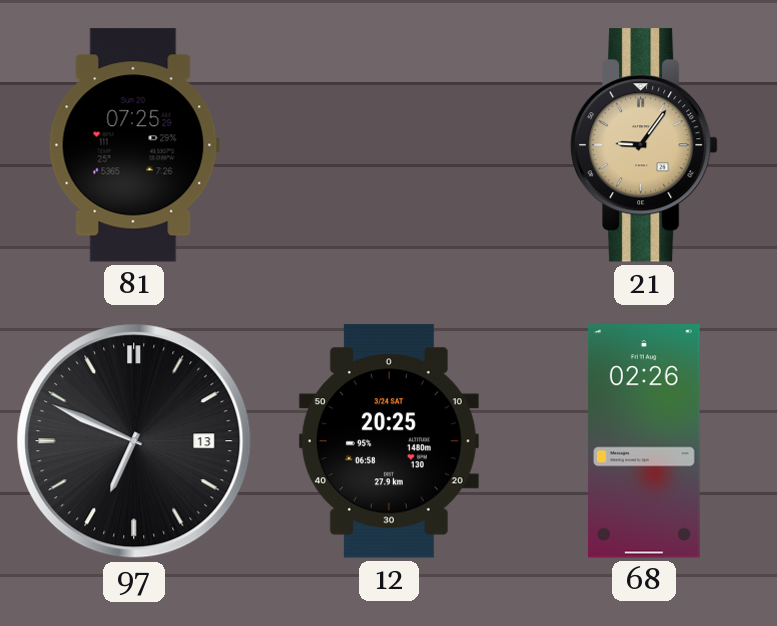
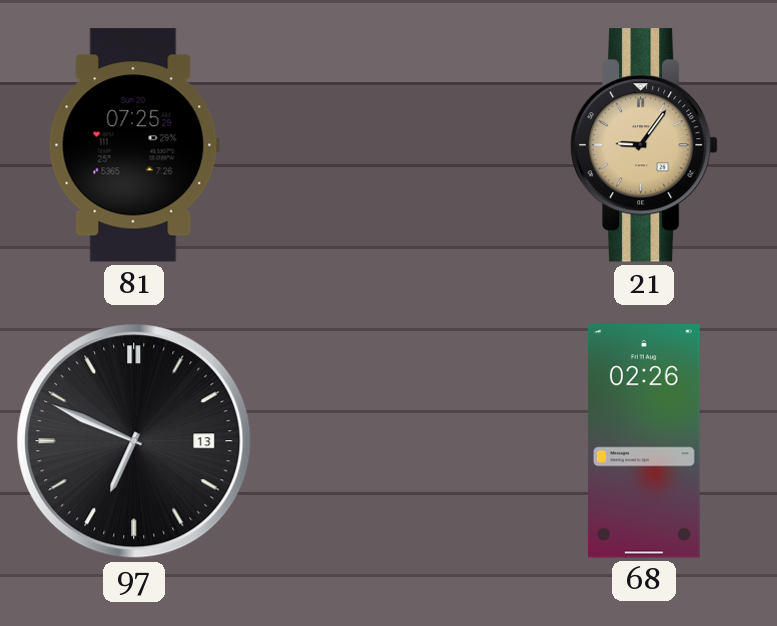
12: 20:25 -> none (389, 441)
